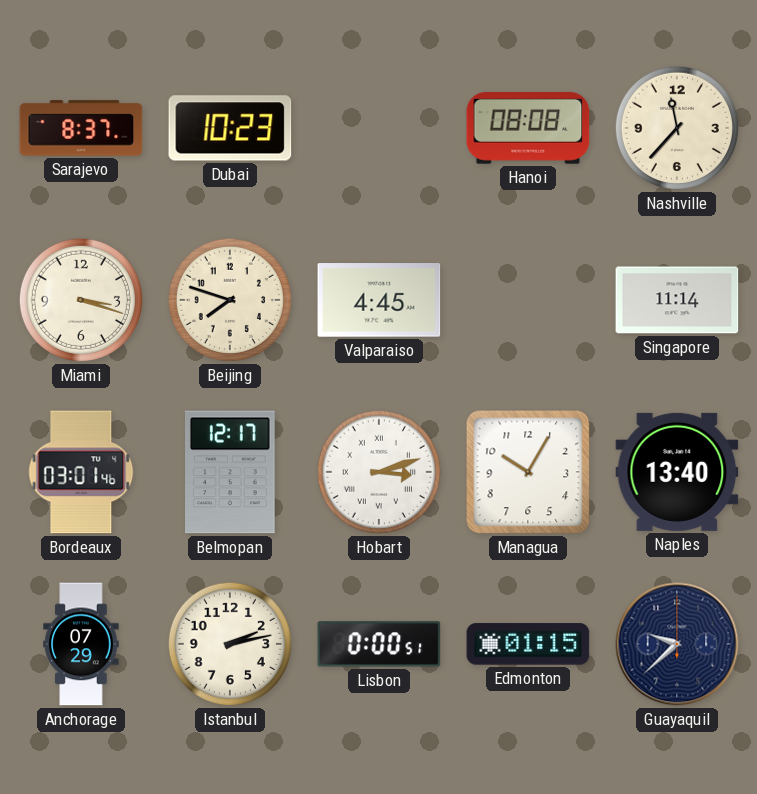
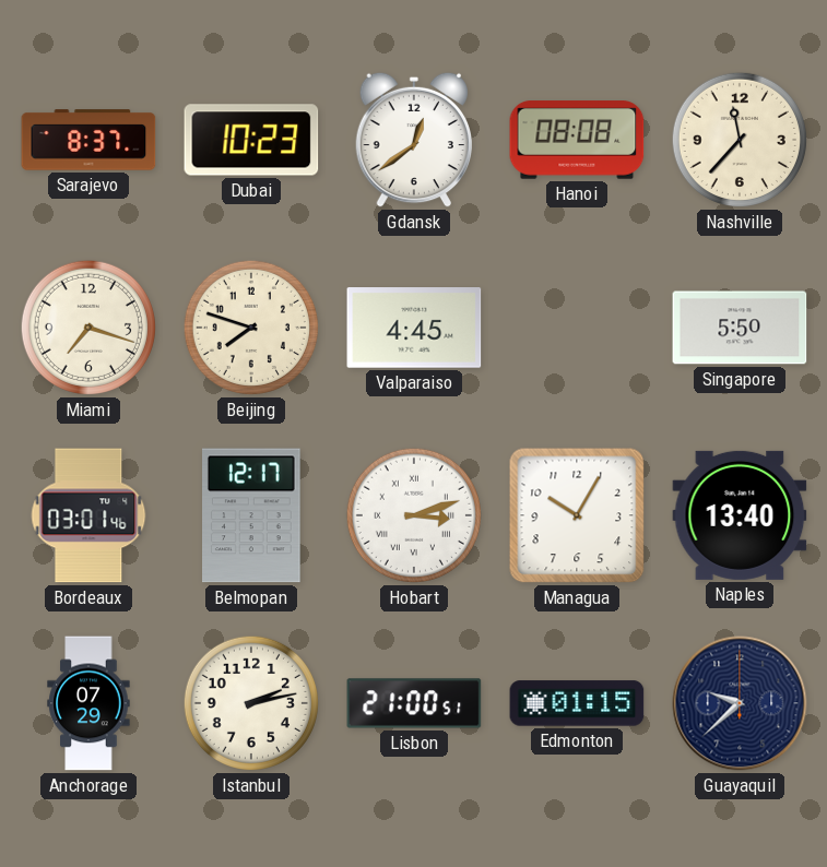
Gdansk: none -> 12:39 (413, 140)
Miami: 3:18 -> 7:18 (88, 328)
Singapore: 11:14 -> 5:50 (740, 328)
Lisbon: 0:00 -> 21:00 (414, 703)
